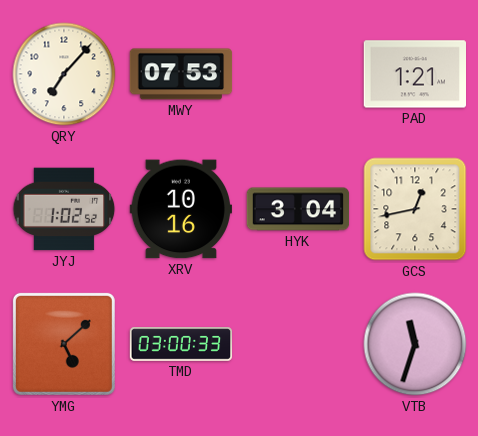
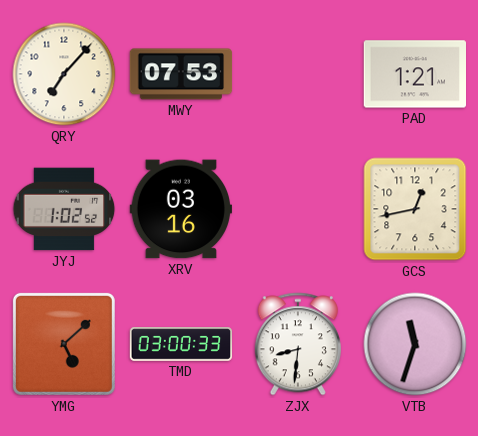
XRV: 10:16 -> 03:16 (180, 209)
HYK: 3:04 -> none (298, 209)
ZJX: none -> 8:31 (298, 344)
